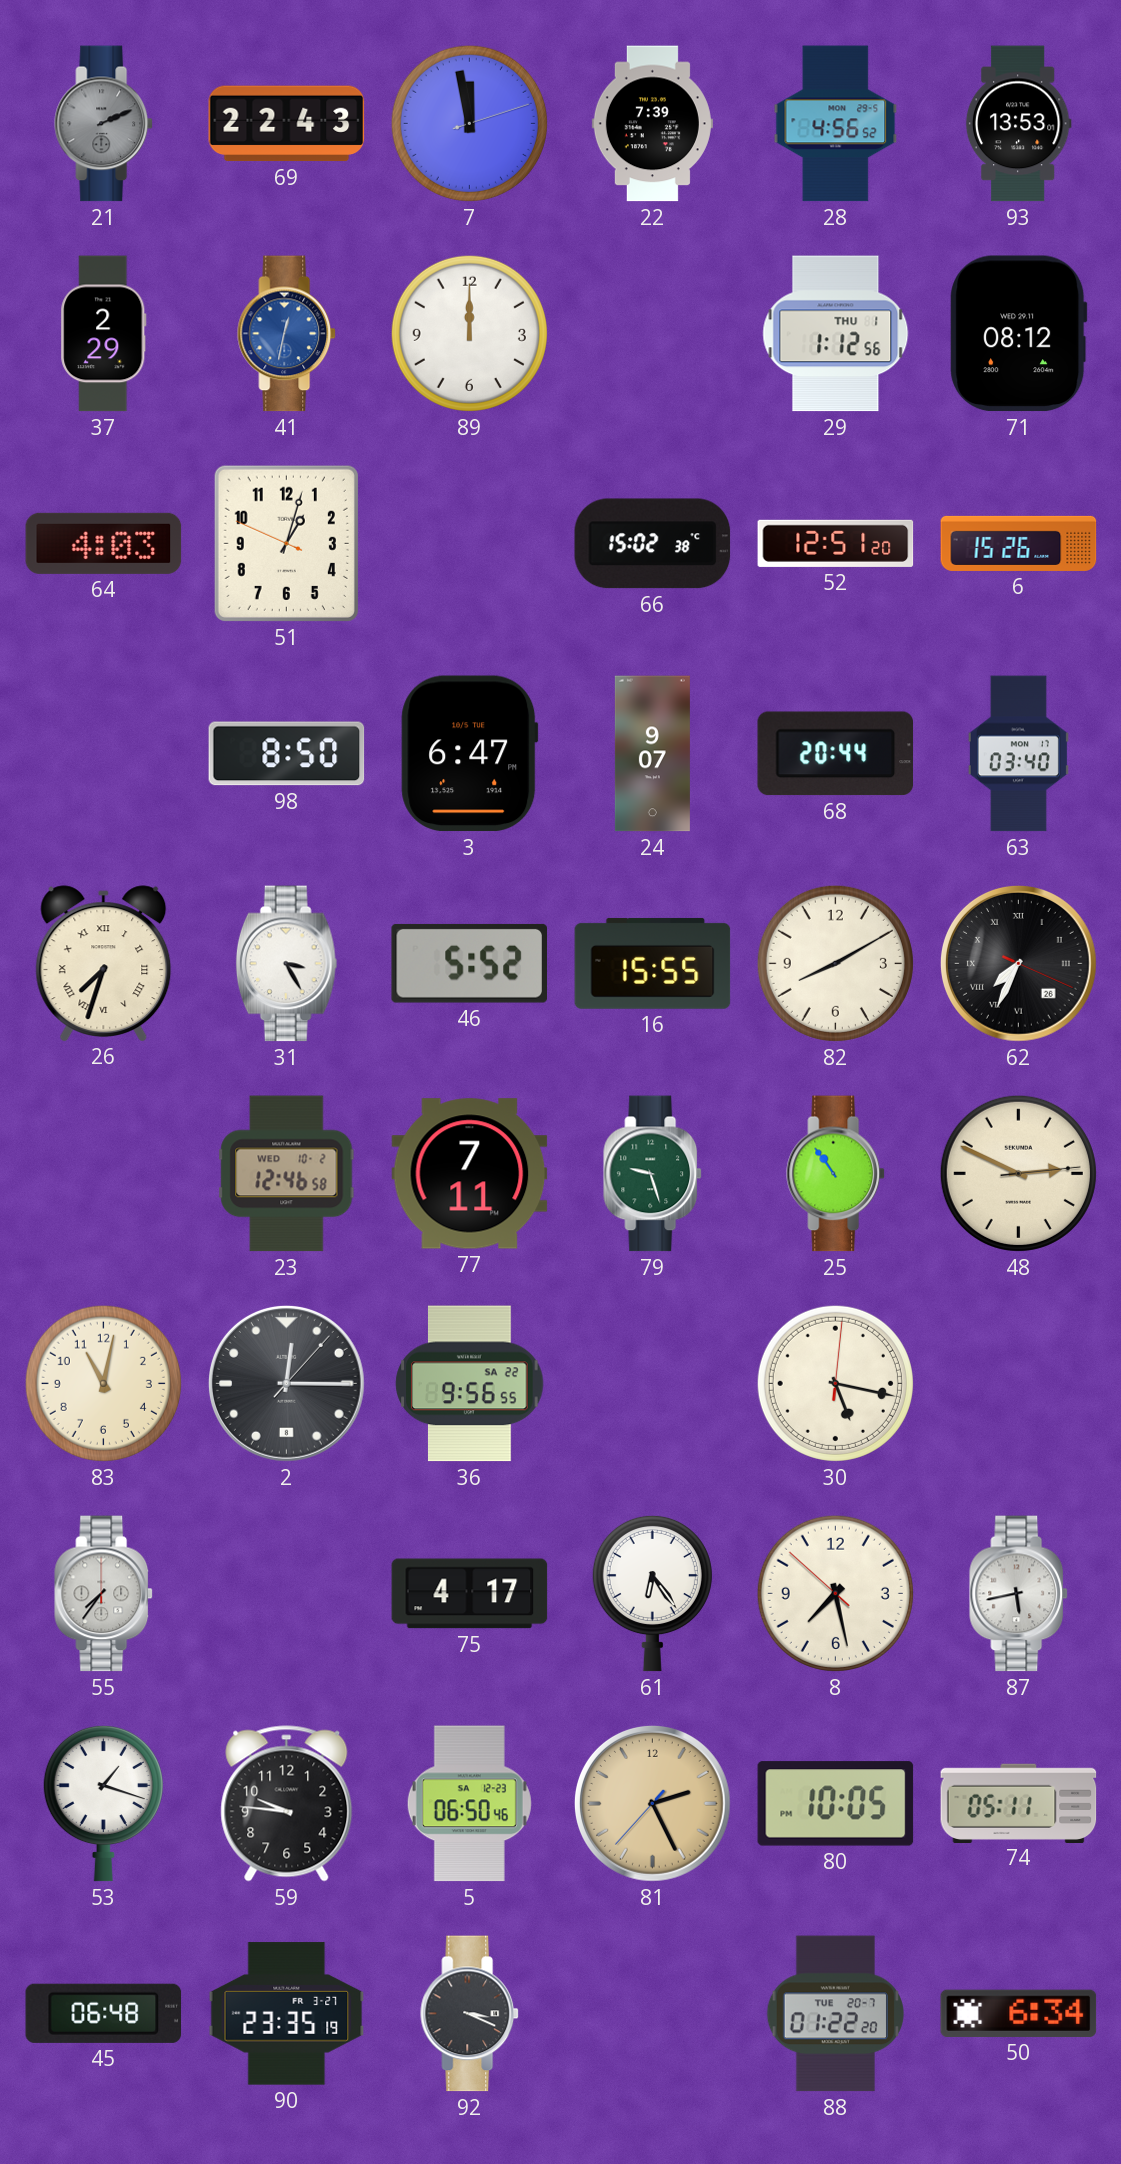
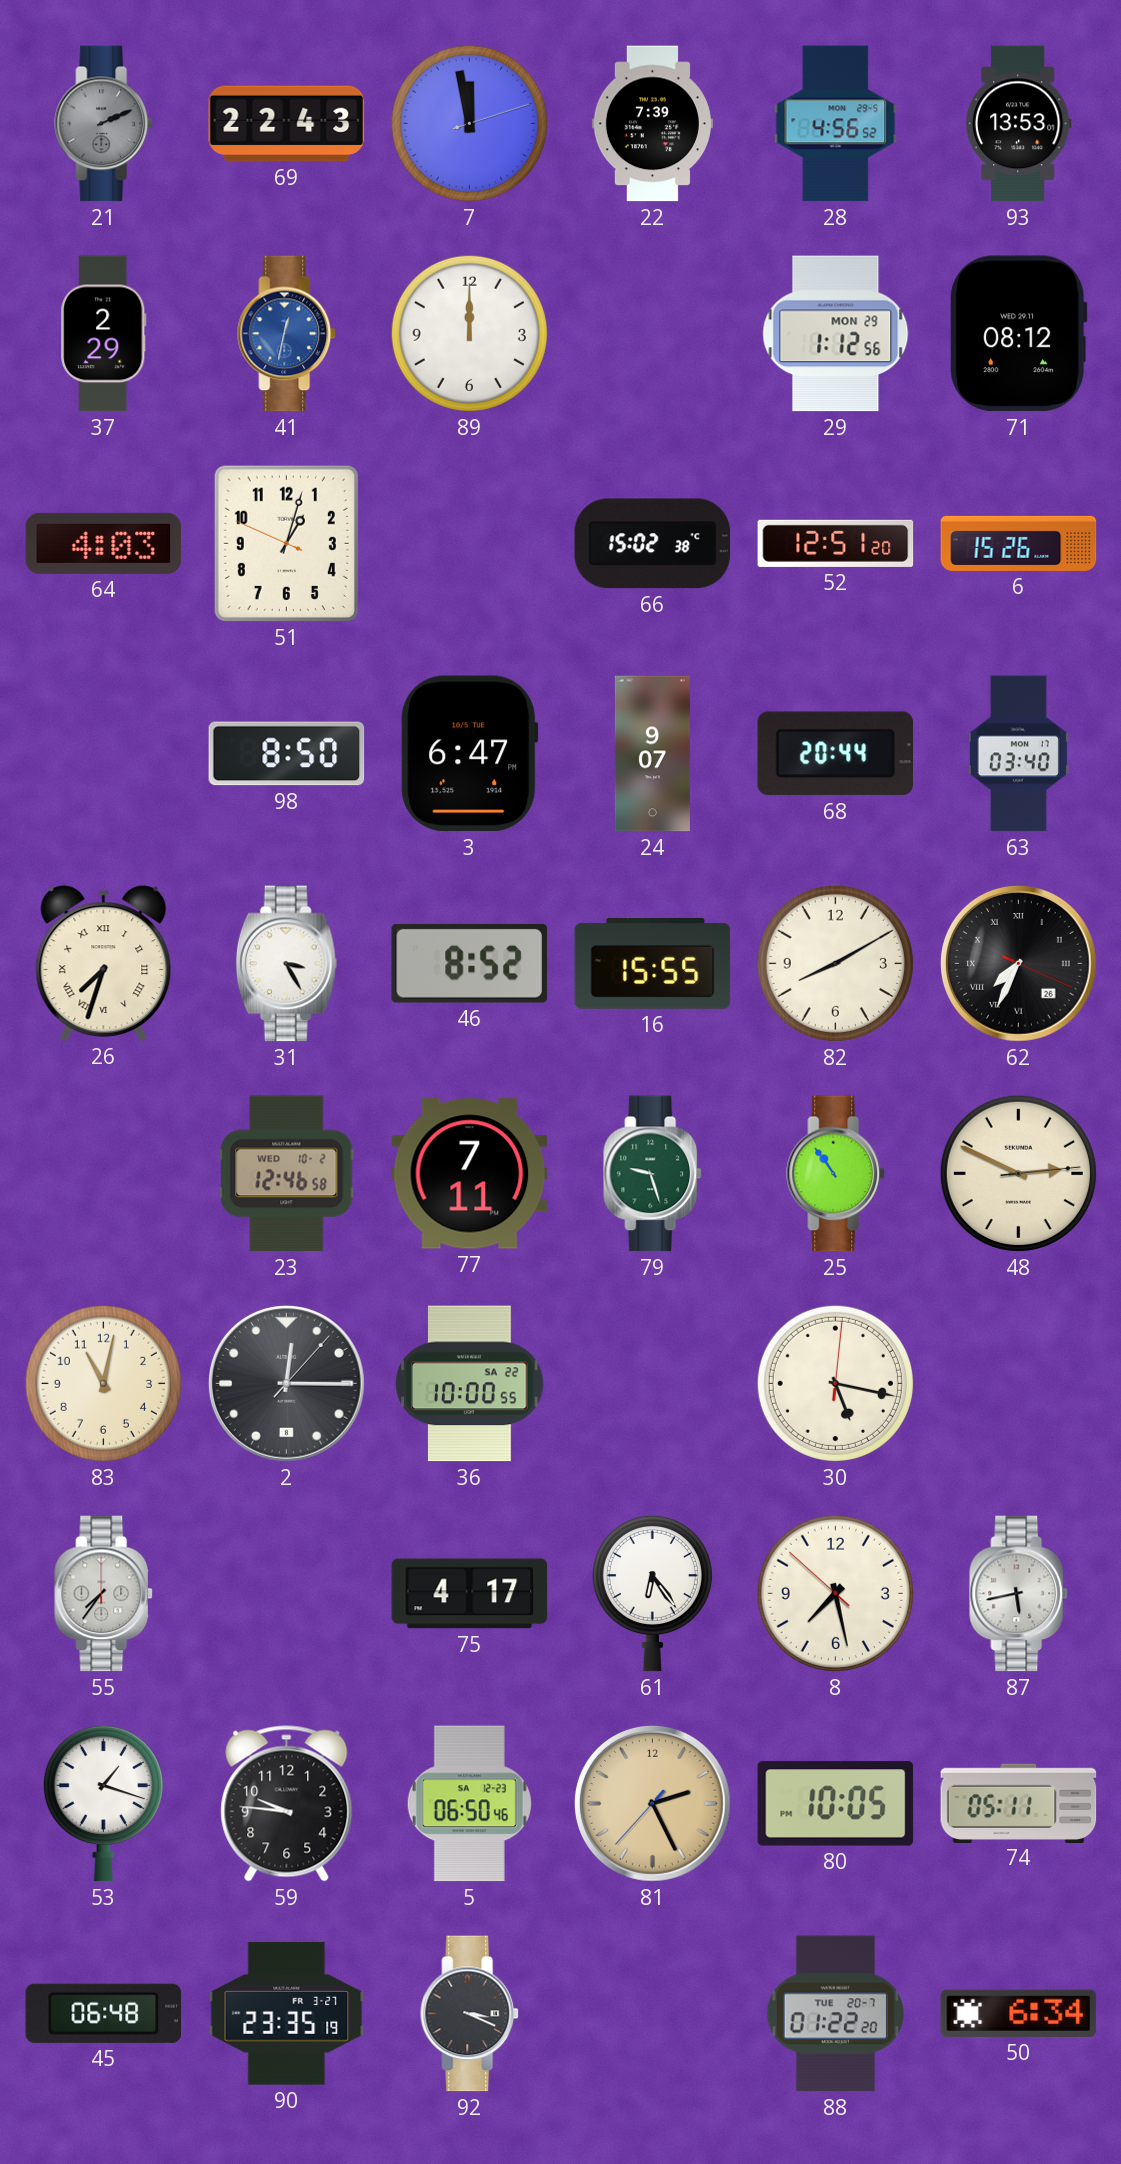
29 date: THU 1 -> MON 29 (836, 334)
46: 5:52 -> 8:52 (469, 963)
36: 9:56 -> 10:00 (470, 1384)
